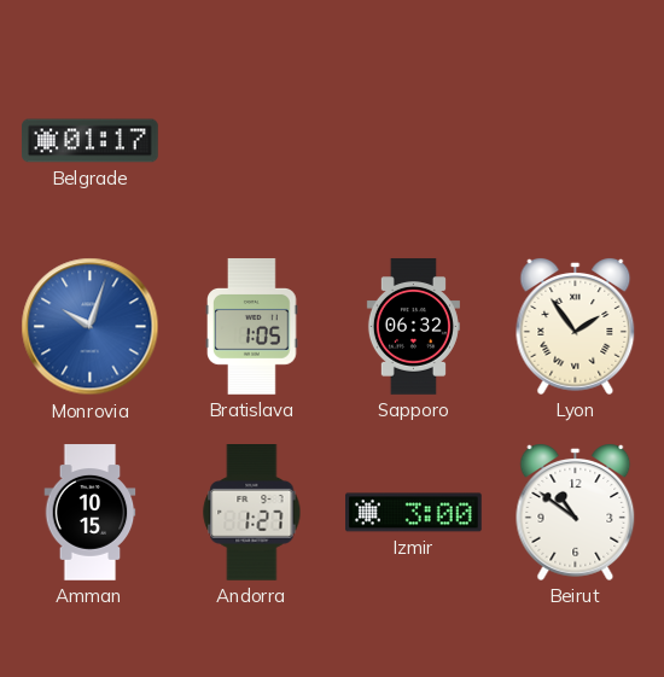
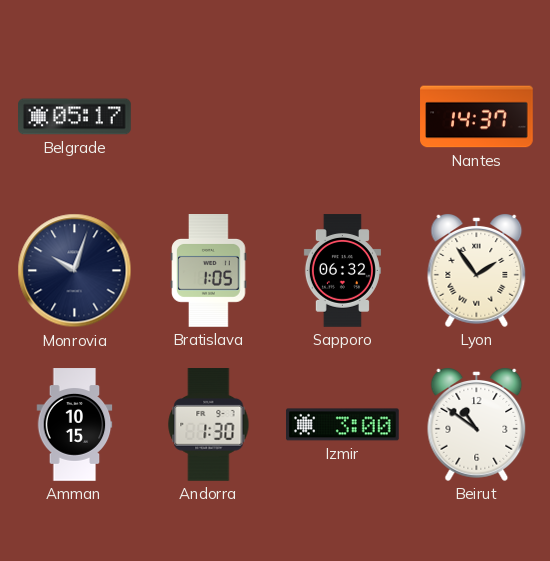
Belgrade: 01:17 -> 05:17 (75, 117)
Nantes: none -> 14:37 (477, 117)
Monrovia dial: blue -> navy (75, 271)
Andorra: 1:27 -> 1:30 (209, 425)
